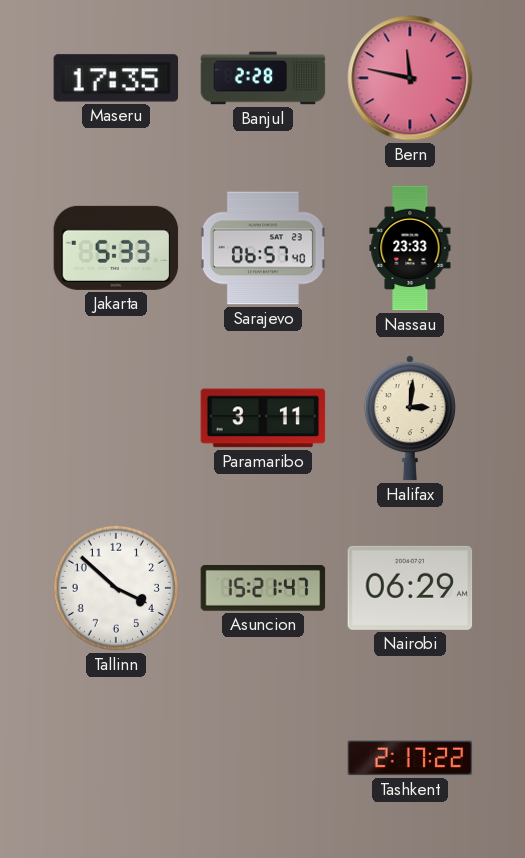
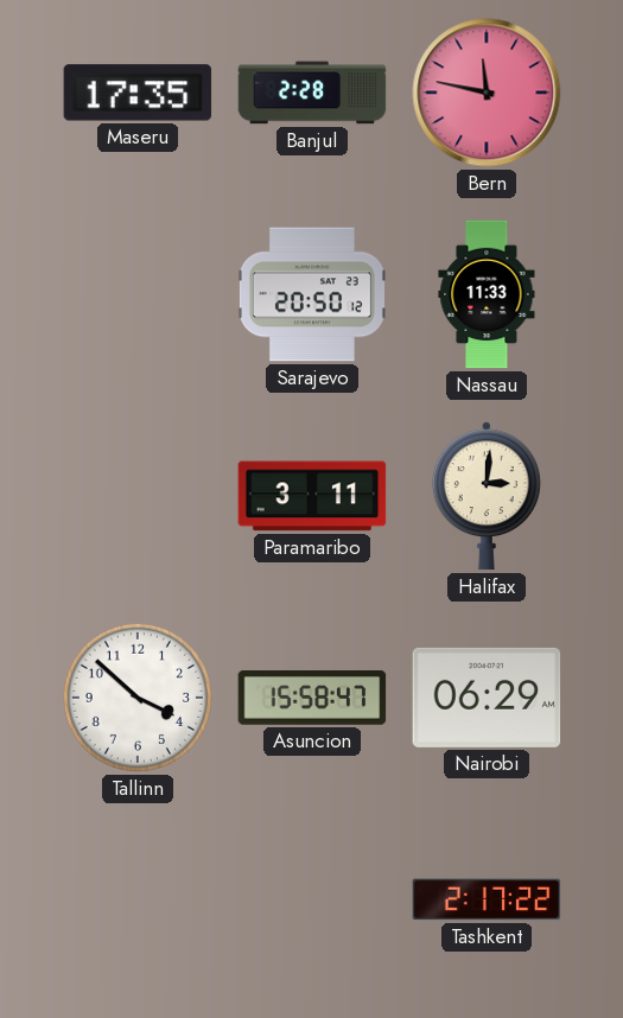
Jakarta: 5:33 -> none (116, 248)
Sarajevo: 06:57 -> 20:50 (312, 294)
Nassau: 23:33 -> 11:33 (487, 294)
Asuncion: 15:21 -> 15:58 (312, 699)
